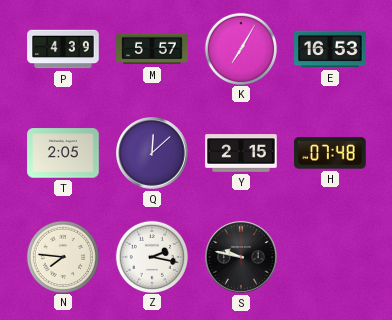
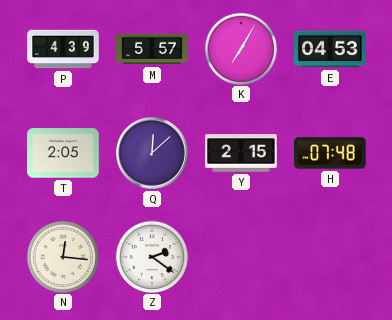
E: 16:53 -> 04:53 (330, 49)
N: 7:46 -> 12:16 (62, 256)
Z: 2:17 -> 2:21 (151, 256)
S: 9:47 -> none (241, 257)
